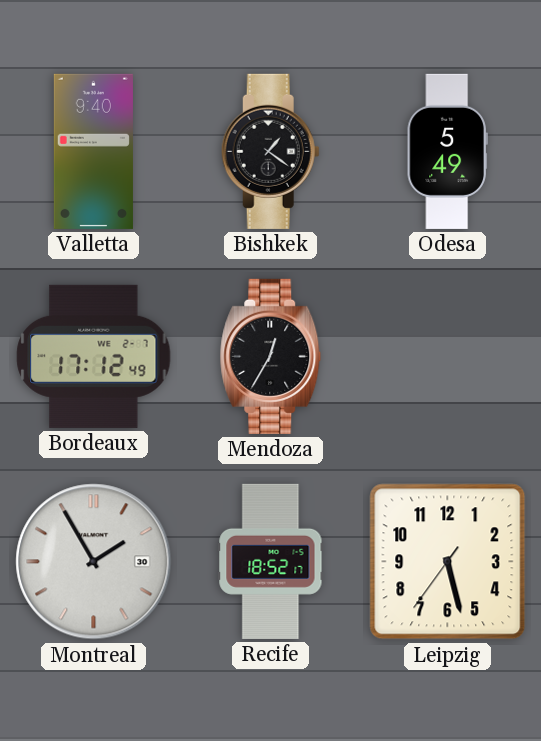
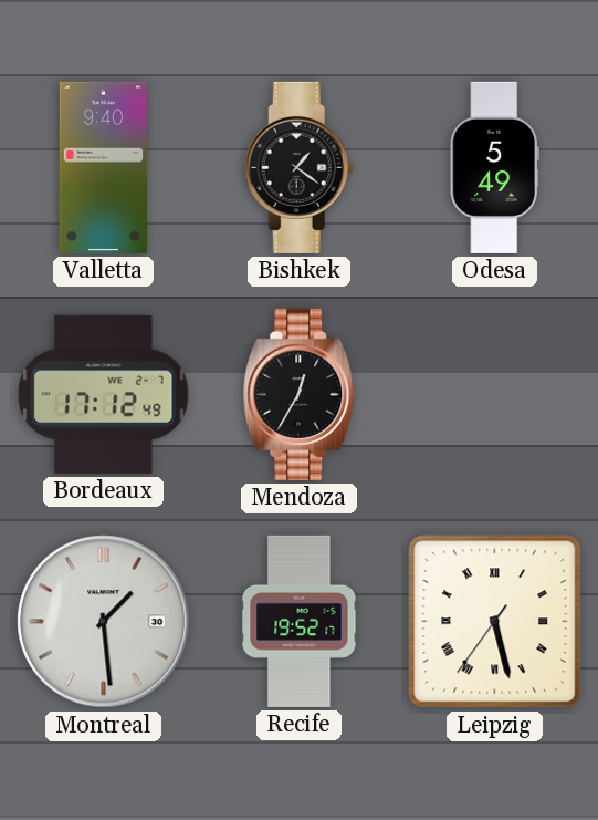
Montreal: 1:55 -> 1:29 (104, 622)
Recife: 18:52 -> 19:52 (300, 621)
Leipzig numerals: Arabic -> Roman (495, 622)
